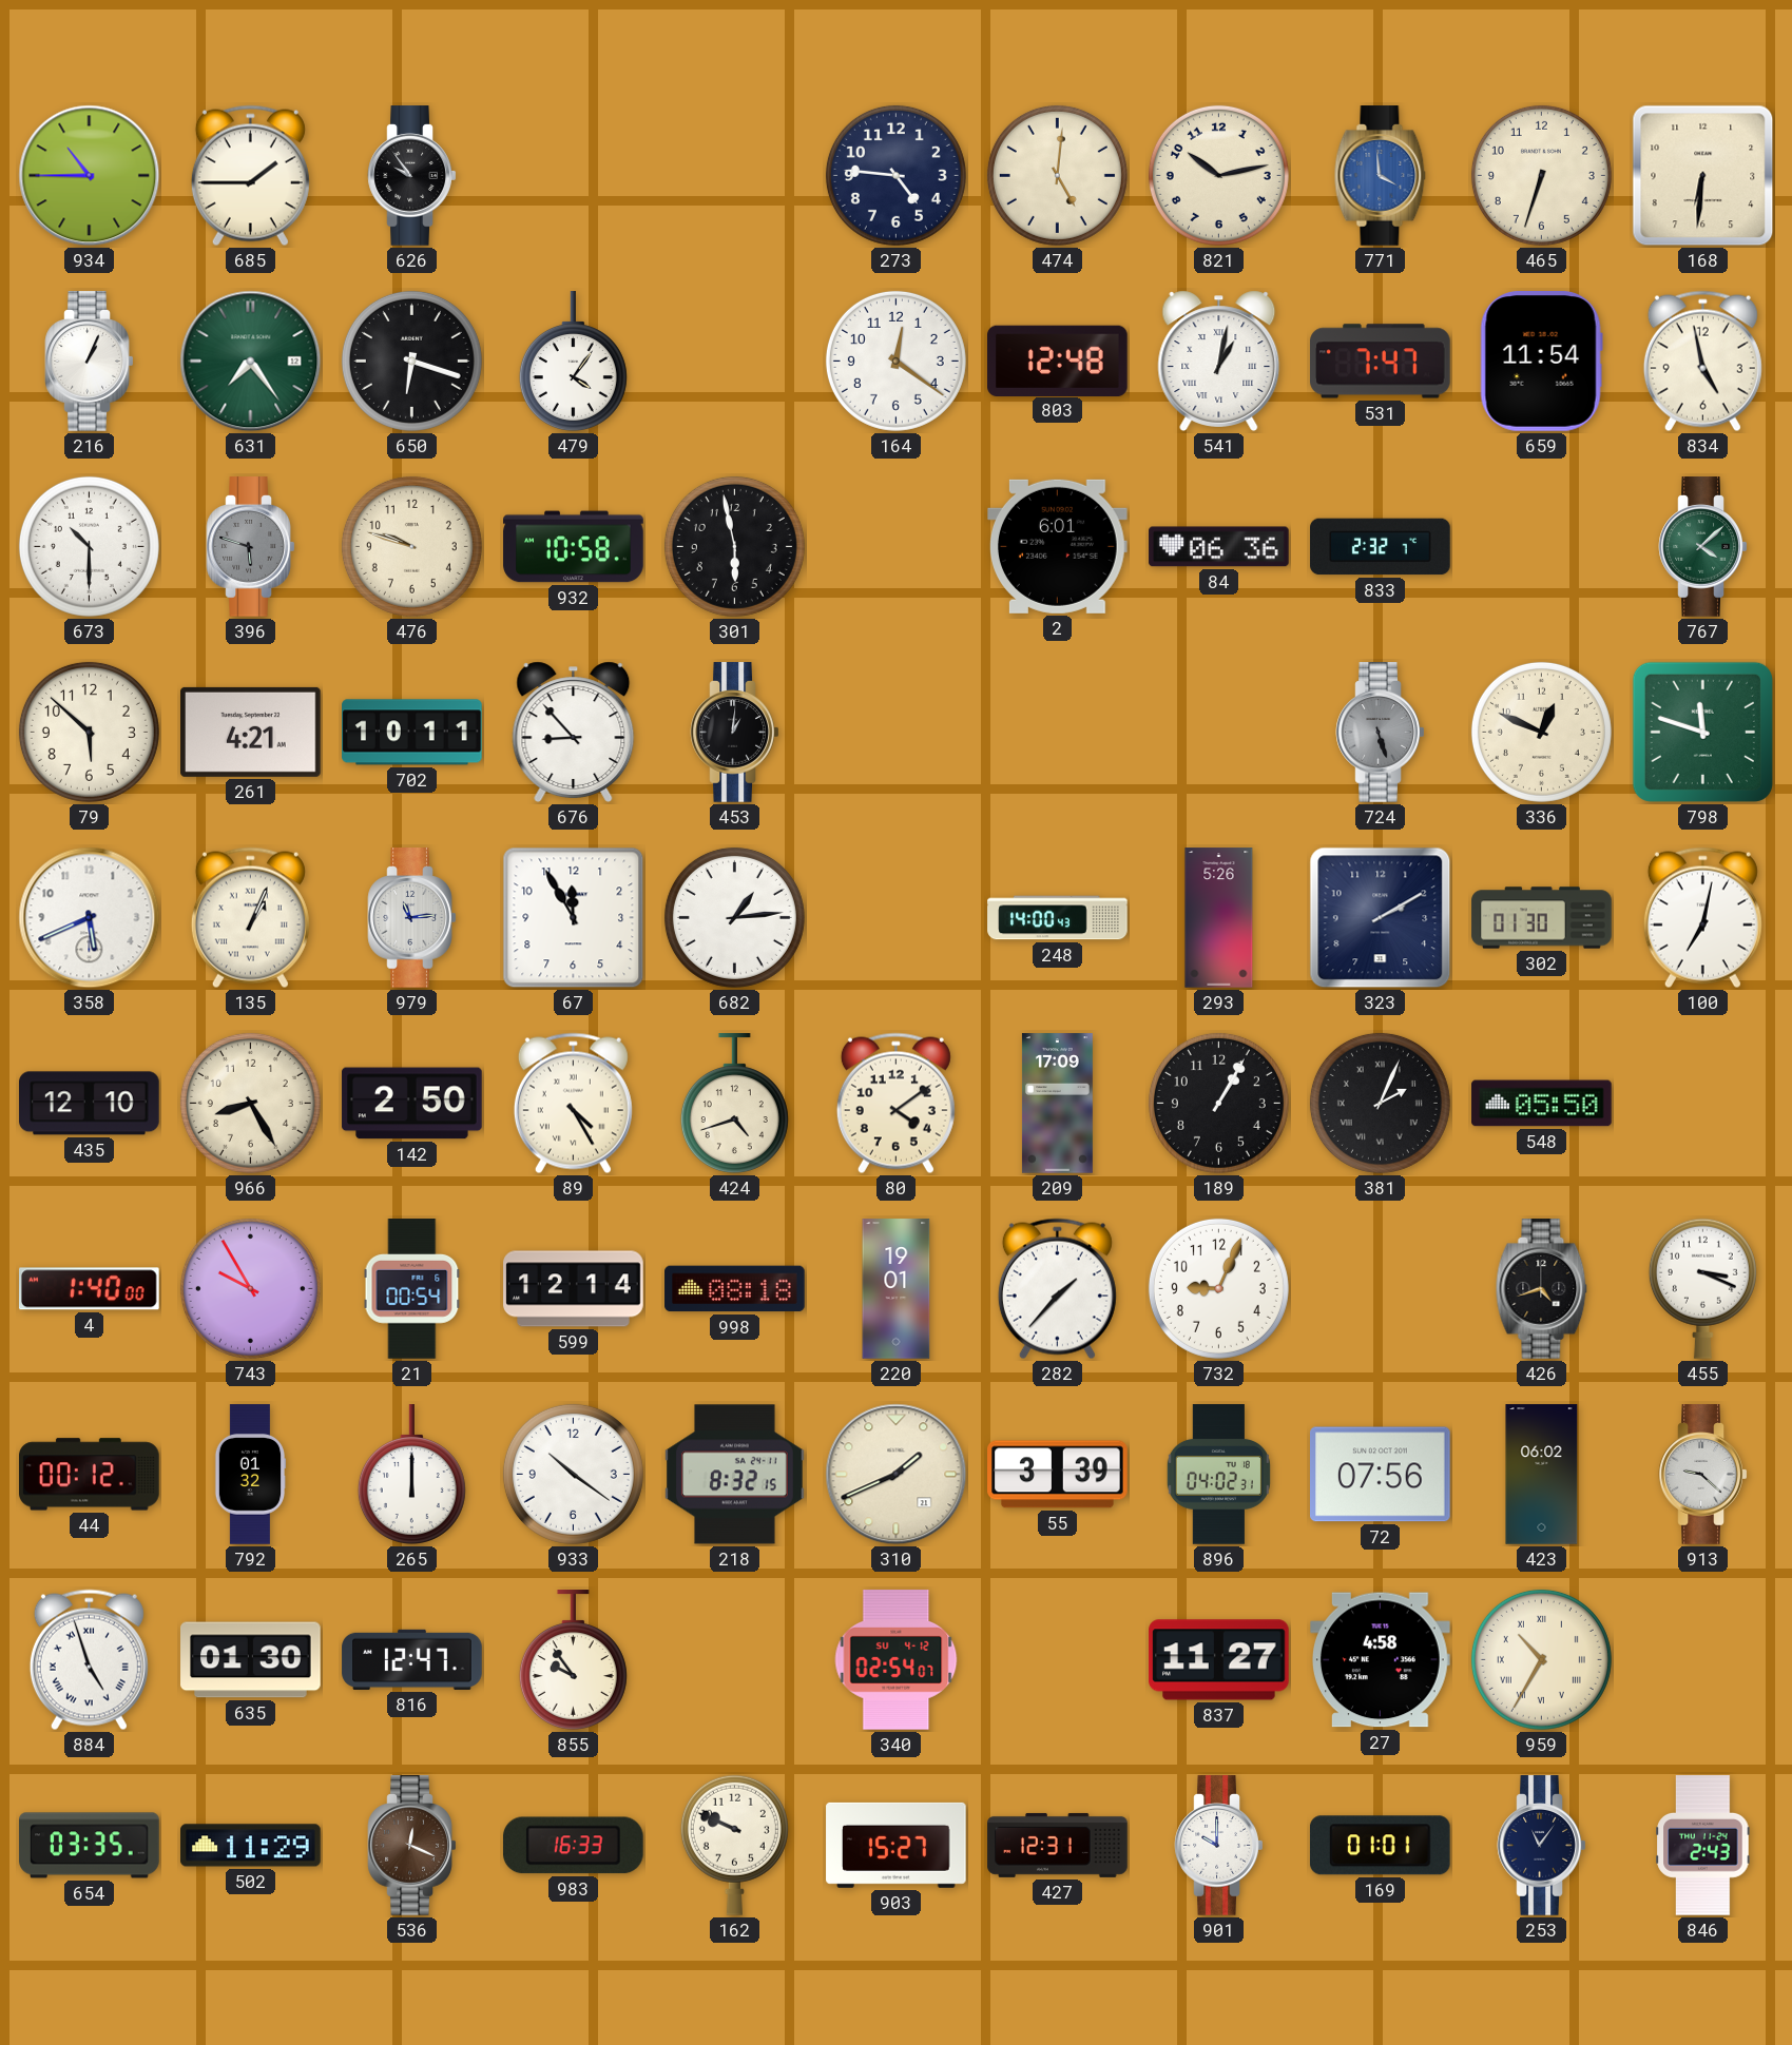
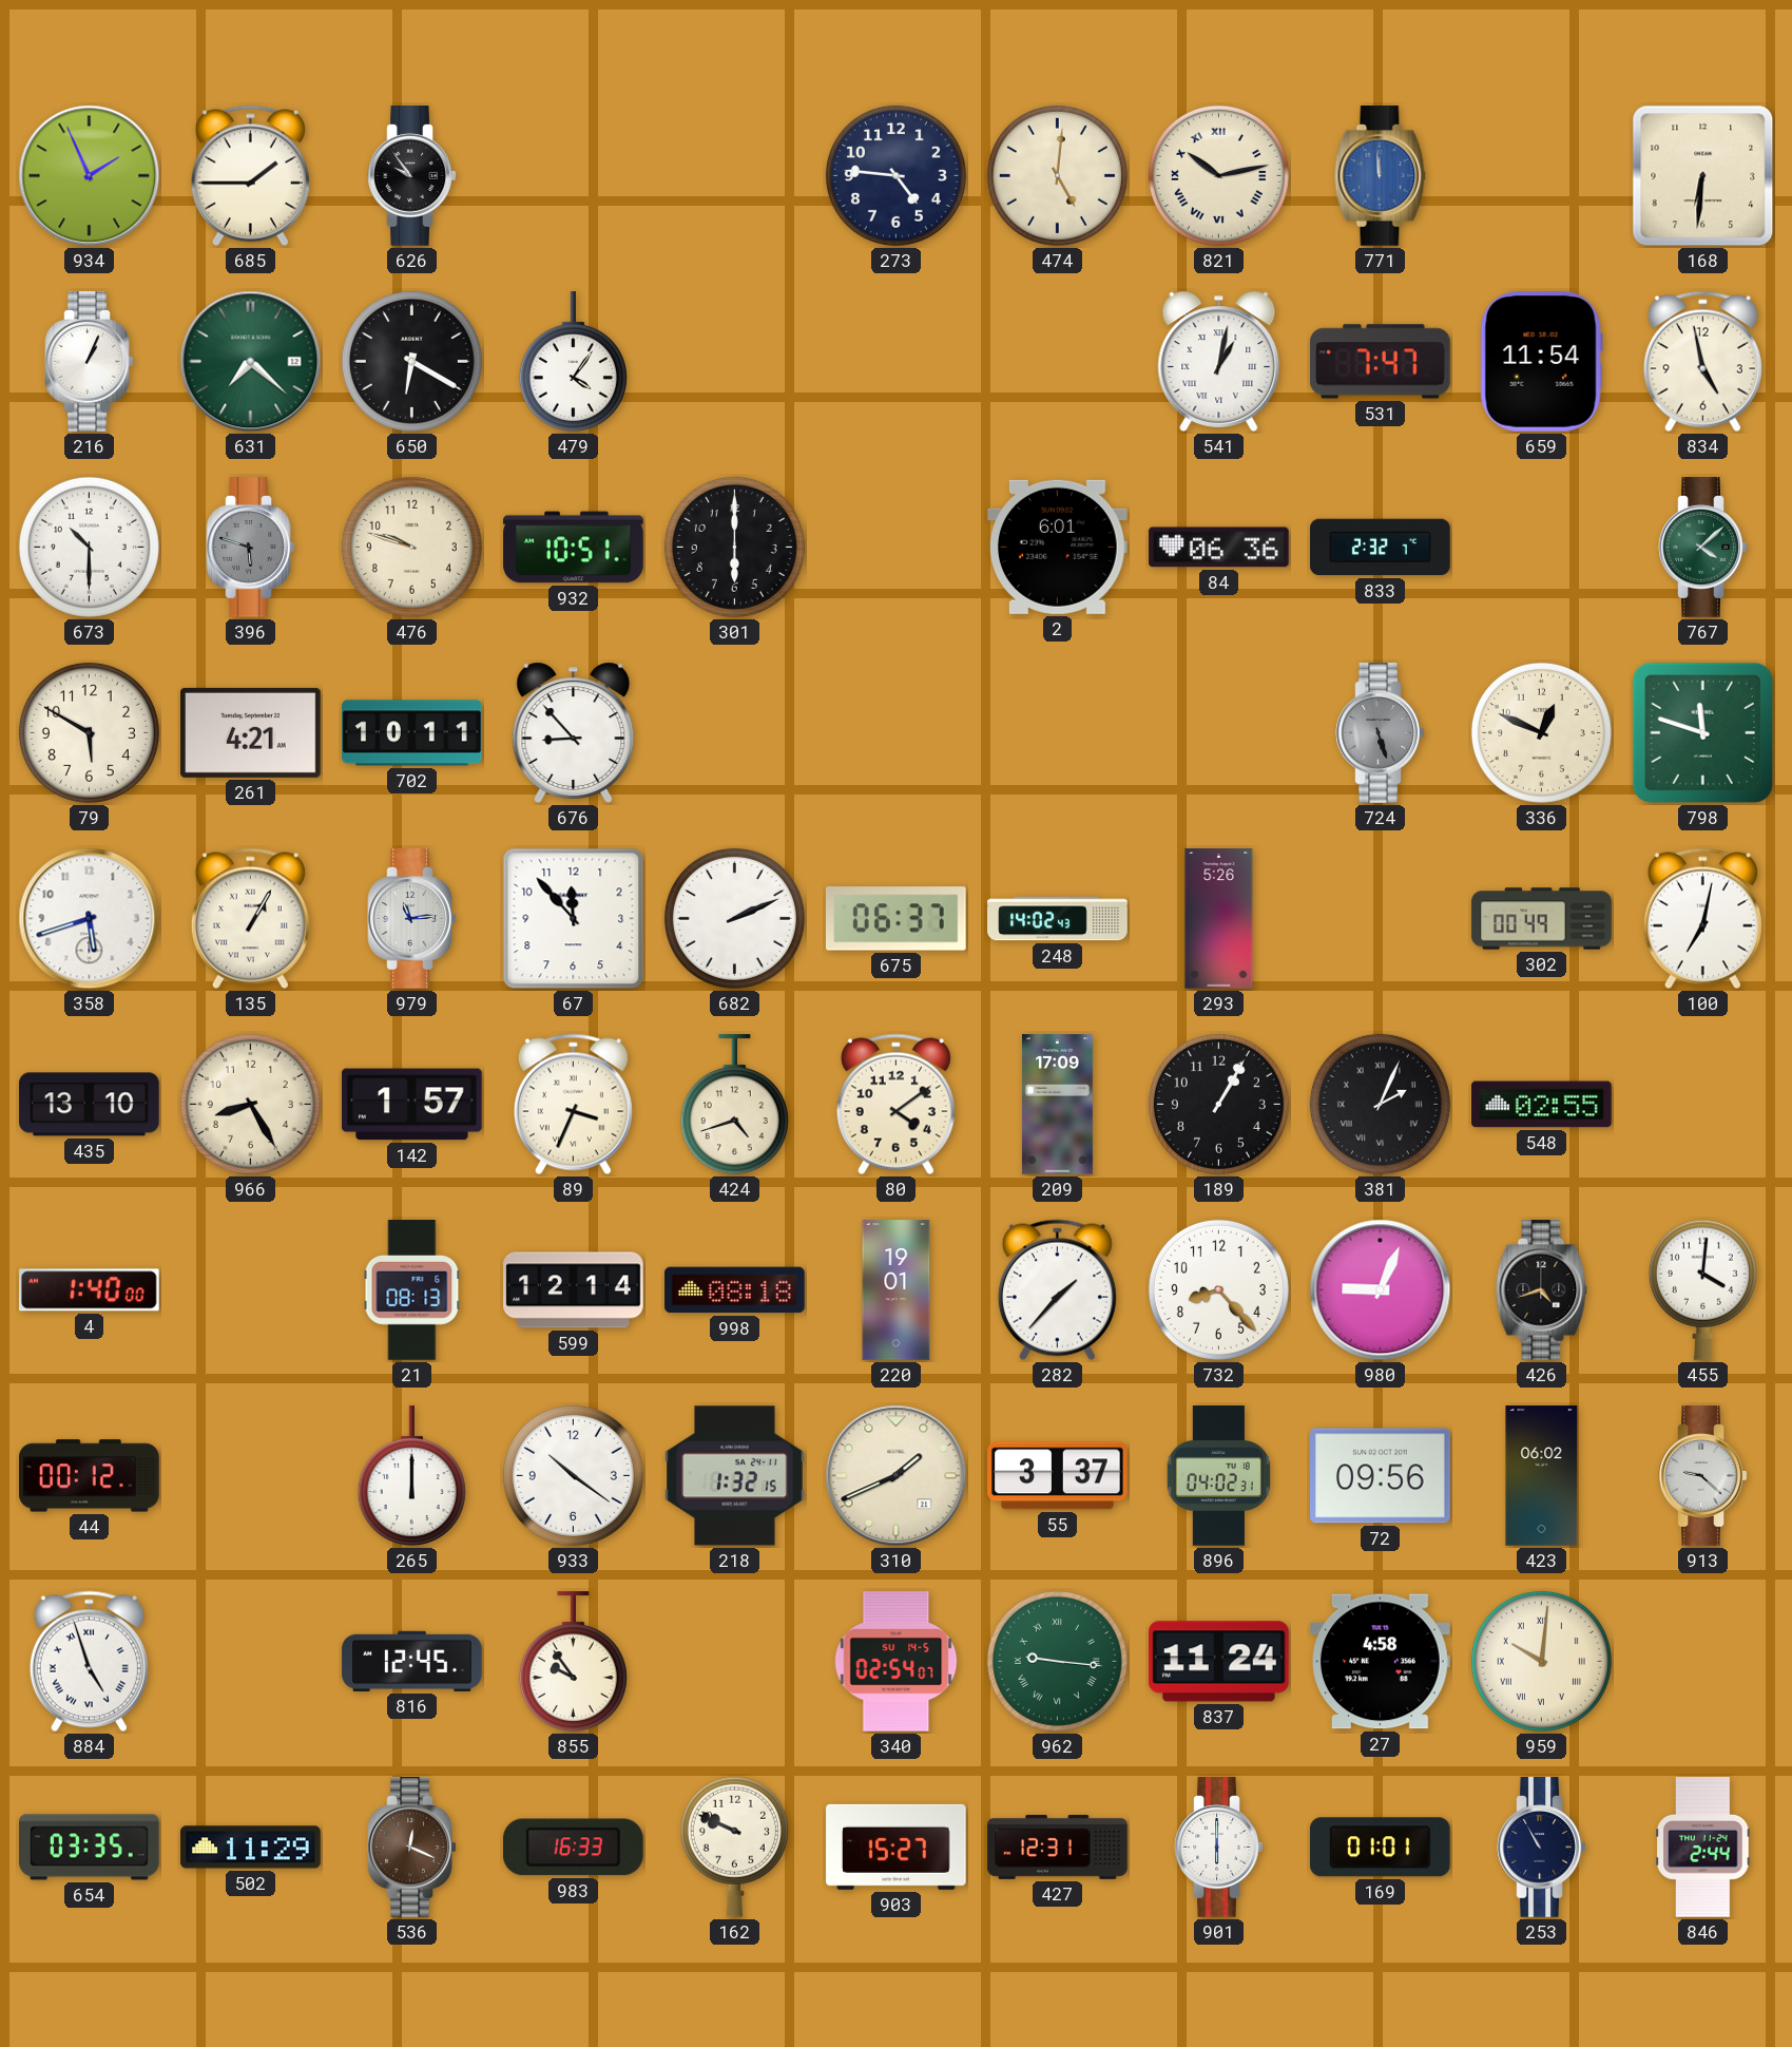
934: 10:45 -> 1:56 (90, 176)
821 numerals: Arabic -> Roman (1218, 175)
771: 3:59 -> 11:59 (1381, 176)
465: 6:33 -> none (1541, 175)
631: 7:24 -> 7:22 (251, 362)
650: 6:18 -> 6:20 (411, 361)
164: 12:21 -> none (895, 361)
803: 12:48 -> none (1058, 361)
932: 10:58 -> 10:51 (574, 548)
301: 5:58 -> 6:00 (734, 547)
79: 5:52 -> 5:50 (89, 732)
453: 1:01 -> none (735, 733)
358: 5:41 -> 5:42 (90, 919)
135: 1:04 -> 1:05 (250, 919)
67: 11:55 -> 11:53 (574, 919)
682: 1:14 -> 2:11 (734, 918)
675: none -> 06:37 (897, 919)
248: 14:00 -> 14:02 (1058, 919)
323: 2:10 -> none (1381, 918)
302: 01:30 -> 00:49 (1542, 919)
435: 12:10 -> 13:10 (90, 1105)
142: 2:50 -> 1:57 (412, 1105)
89: 4:25 -> 3:34 (573, 1105)
548: 05:50 -> 02:55 (1542, 1105)
743: 9:55 -> none (250, 1288)
21: 00:54 -> 08:13 (412, 1290)
732: 9:04 -> 8:23 (1218, 1289)
980: none -> 9:04 (1381, 1290)
455: 3:19 -> 4:01 (1702, 1289)
792: 01:32 -> none (250, 1475)
218: 8:32 -> 1:32 (735, 1476)
55: 3:39 -> 3:37 (1058, 1476)
72: 07:56 -> 09:56 (1381, 1476)
635: 01:30 -> none (251, 1660)
816: 12:47 -> 12:45 (412, 1661)
340 date: SU 4-12 -> SU 14-5 (897, 1662)
962: none -> 9:16 (1057, 1661)
837: 11:27 -> 11:24 (1219, 1662)
959: 10:35 -> 10:01 (1541, 1661)
901: 10:00 -> 6:00 (1219, 1848)
253: 11:06 -> 10:55 (1542, 1848)
846: 2:43 -> 2:44 (1703, 1848)
